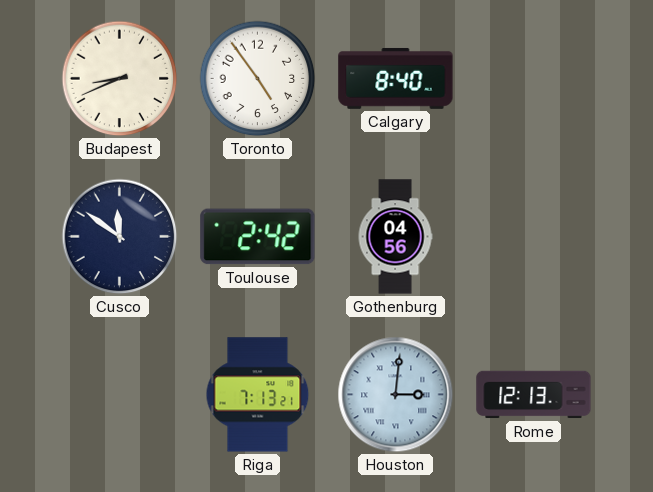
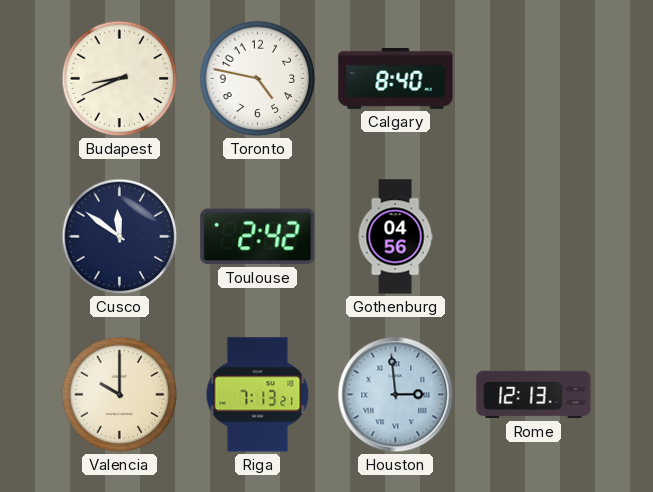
Toronto: 4:54 -> 4:47 (258, 79)
Valencia: none -> 10:00 (120, 395)
Houston: 3:01 -> 2:59 (396, 395)
